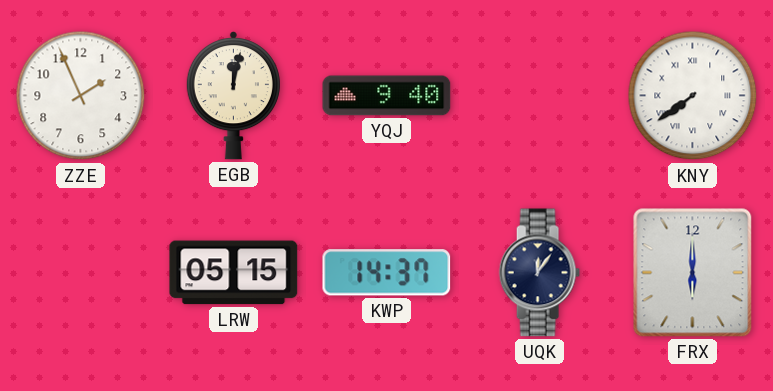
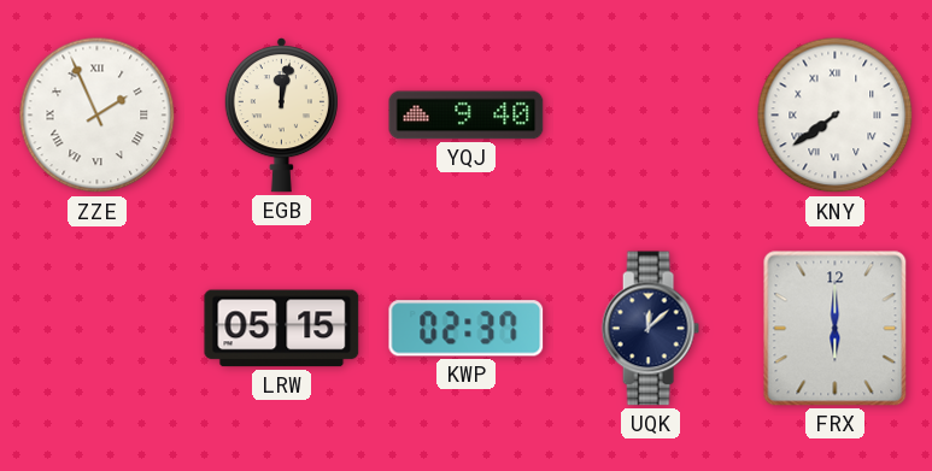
ZZE numerals: Arabic -> Roman (98, 116)
KWP: 14:37 -> 02:37 (467, 329)
UQK: 12:06 -> 12:08 (650, 329)
